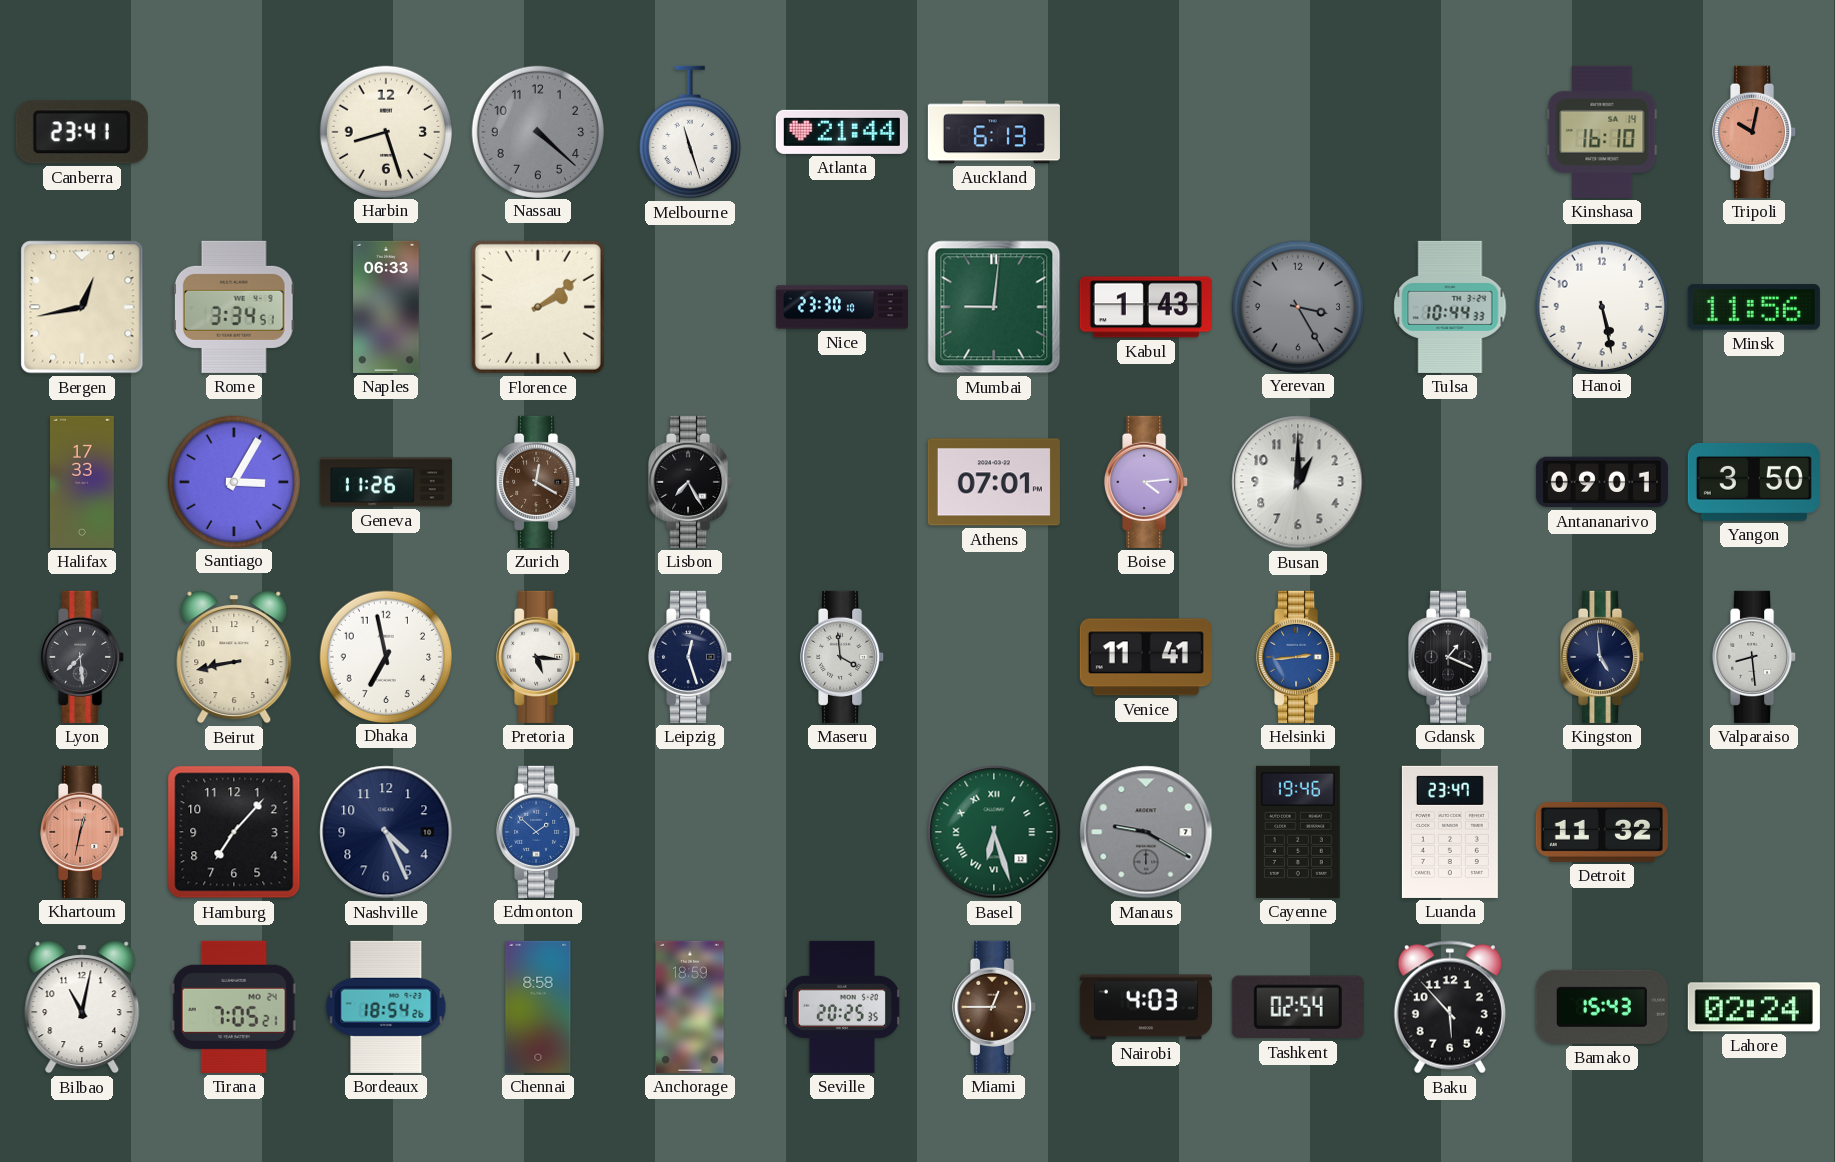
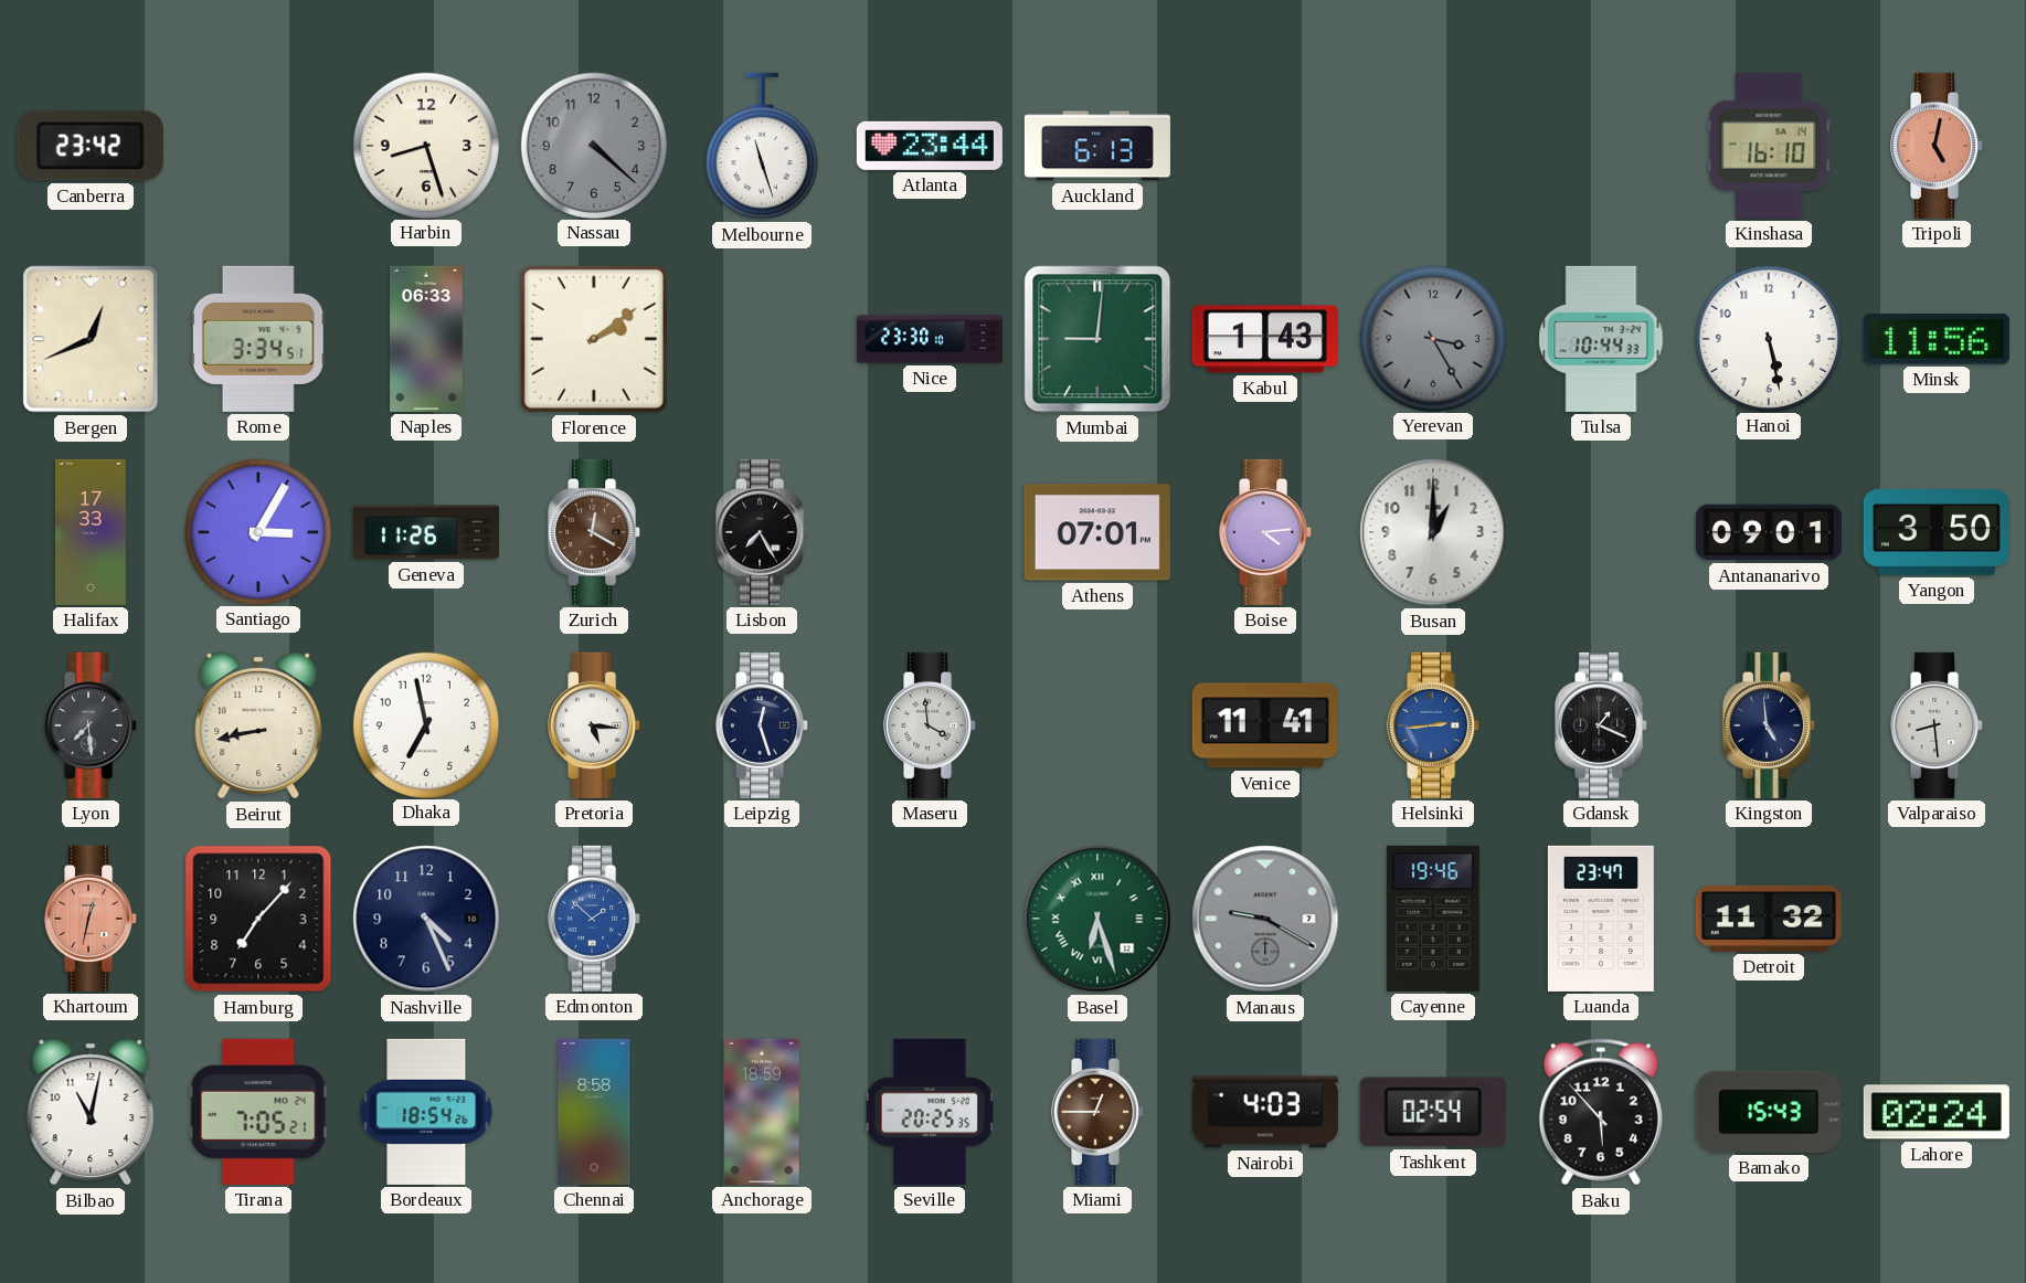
Canberra: 23:41 -> 23:42 (91, 146)
Atlanta: 21:44 -> 23:44 (930, 146)
Tripoli: 10:02 -> 5:02 (1938, 146)
Bergen: 12:43 -> 12:41 (91, 339)
